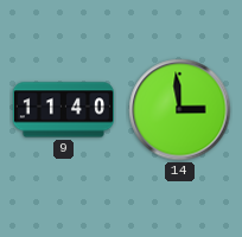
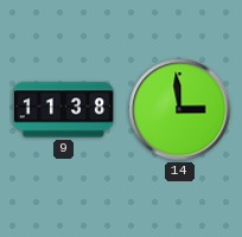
9: 11:40 -> 11:38 (63, 110)
